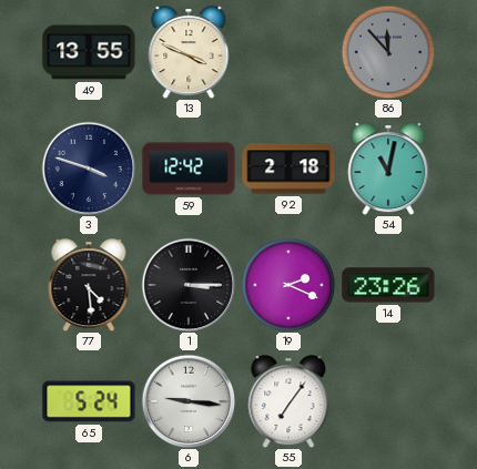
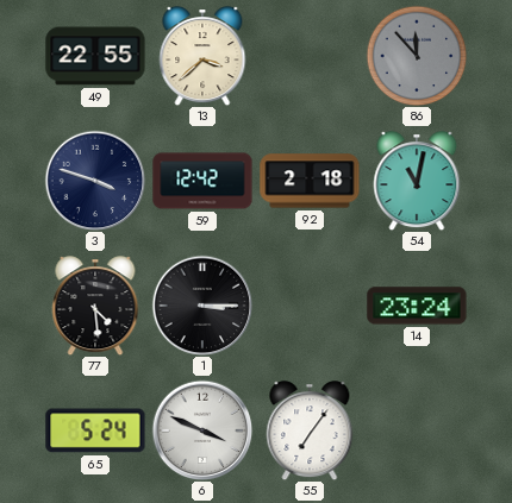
49: 13:55 -> 22:55 (95, 56)
13: 3:49 -> 3:38 (202, 56)
19: 2:19 -> none (288, 285)
14: 23:26 -> 23:24 (417, 306)
6: 9:16 -> 3:49 (202, 430)
